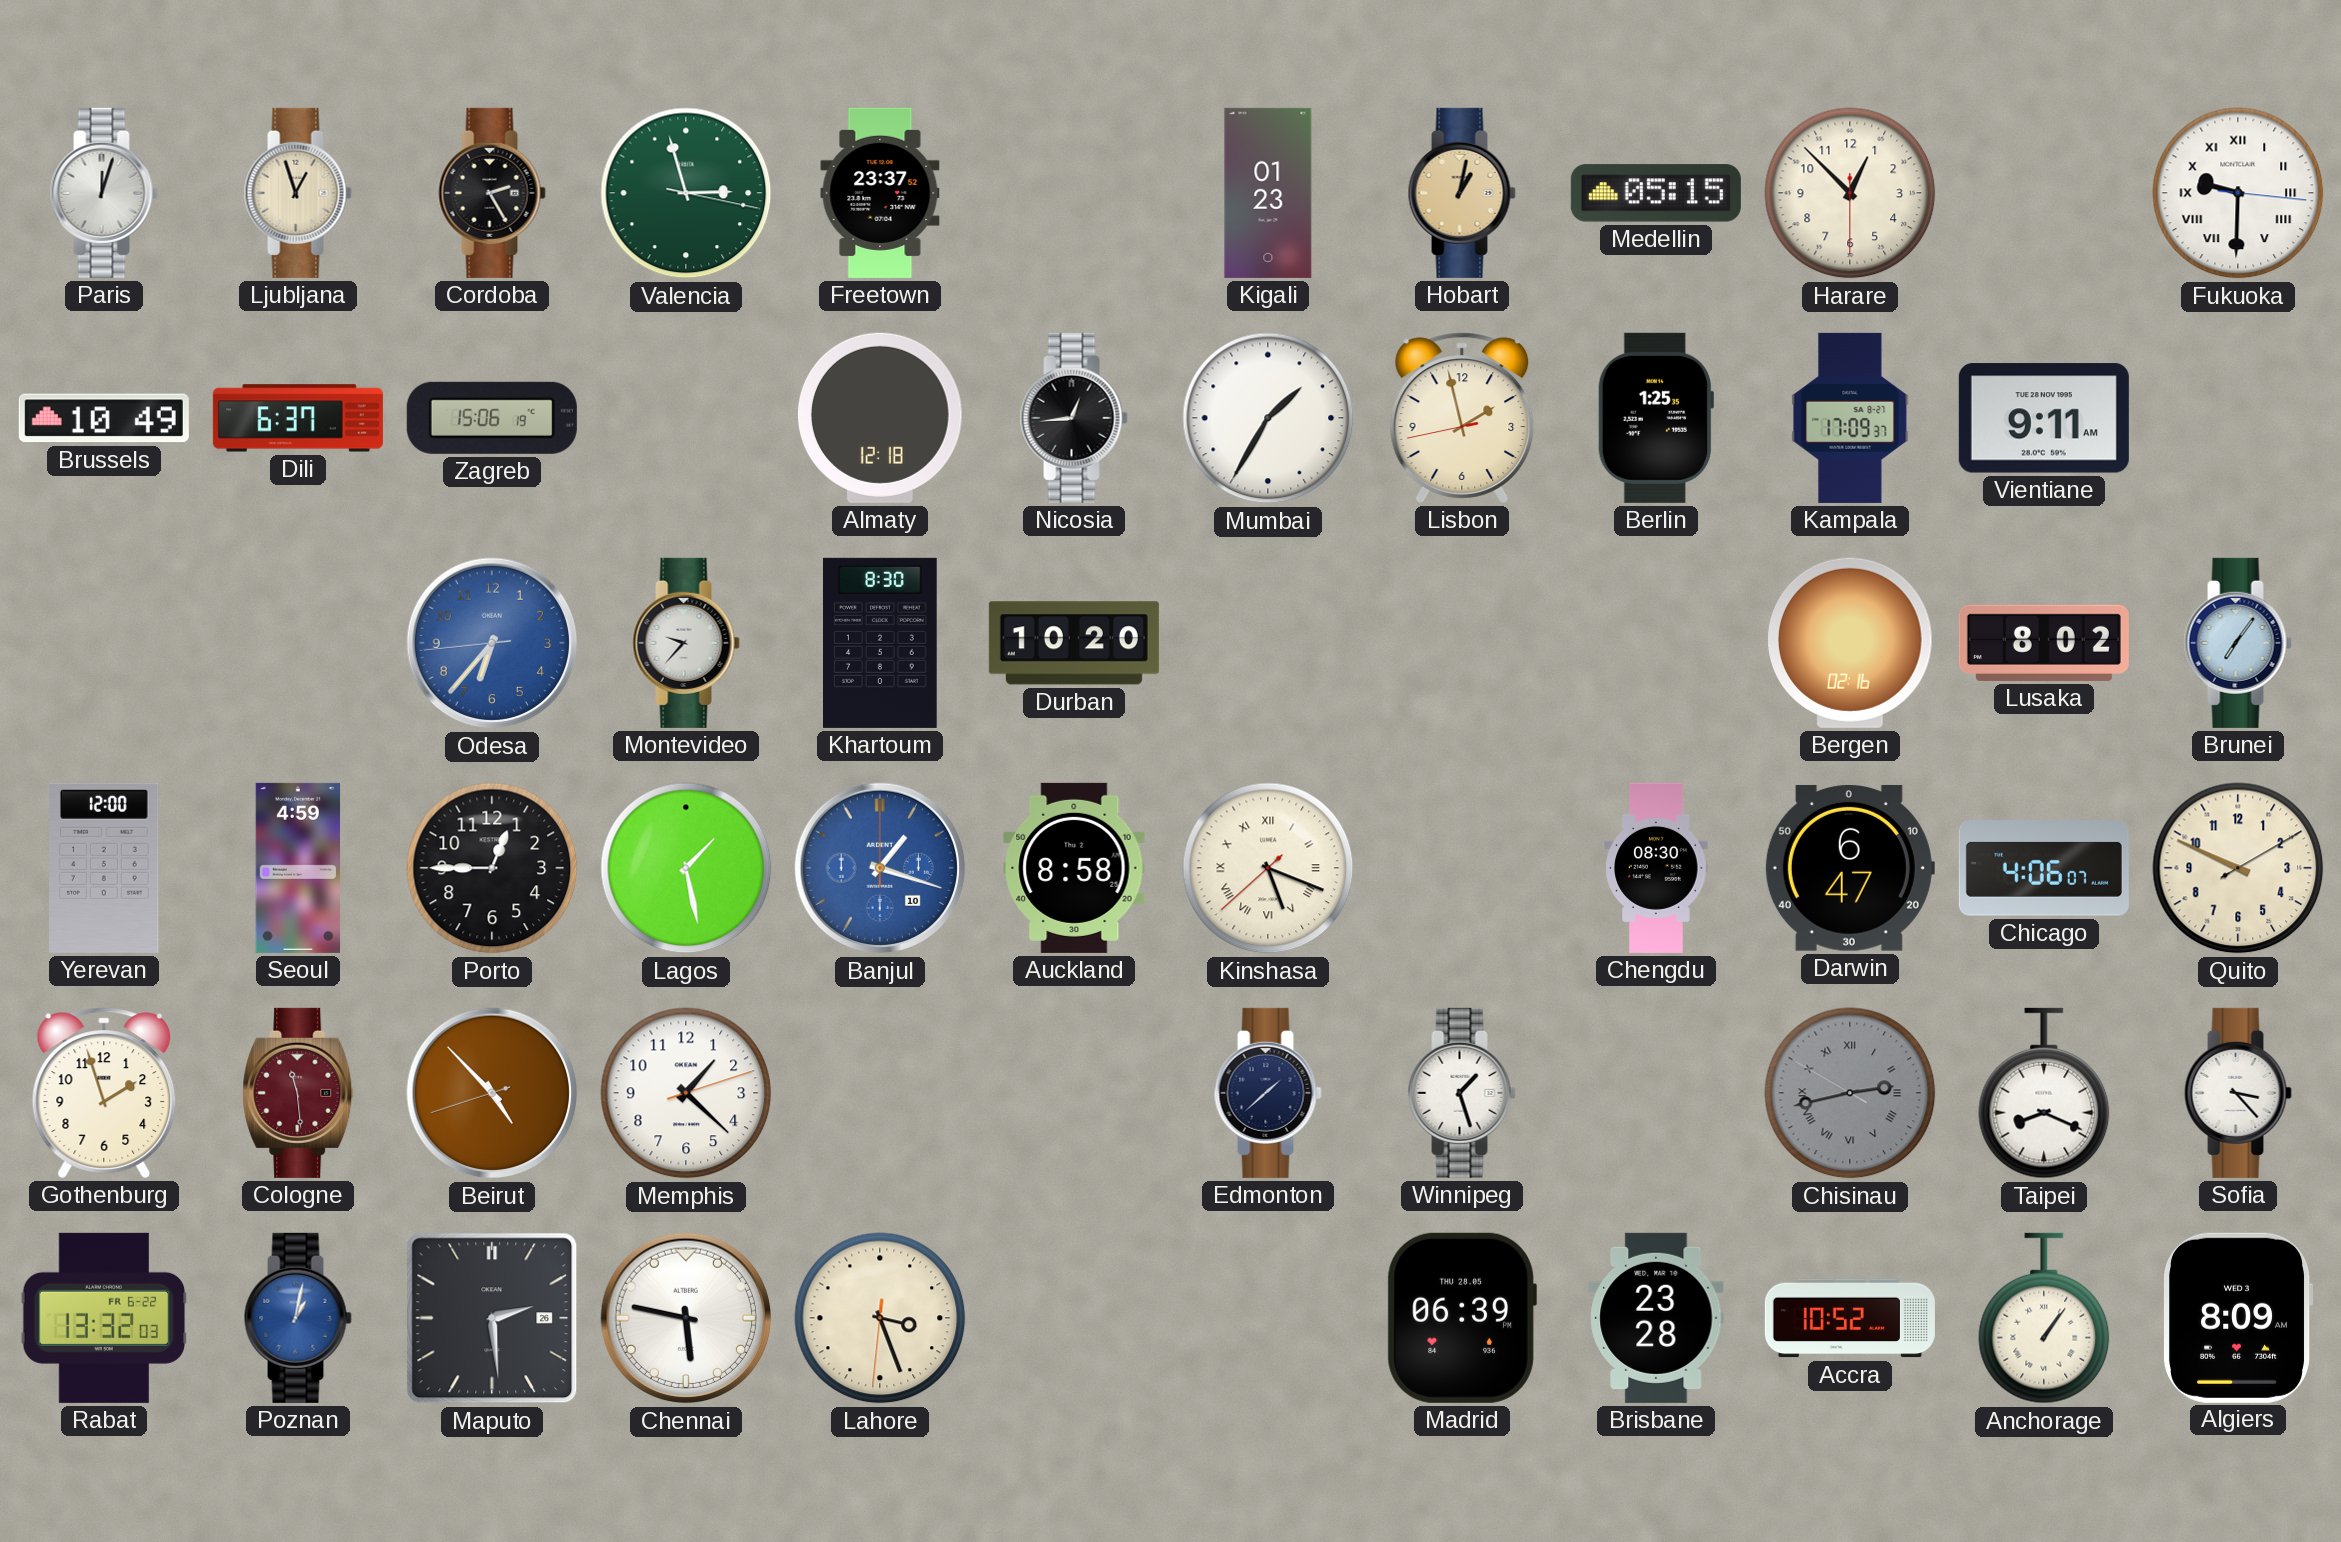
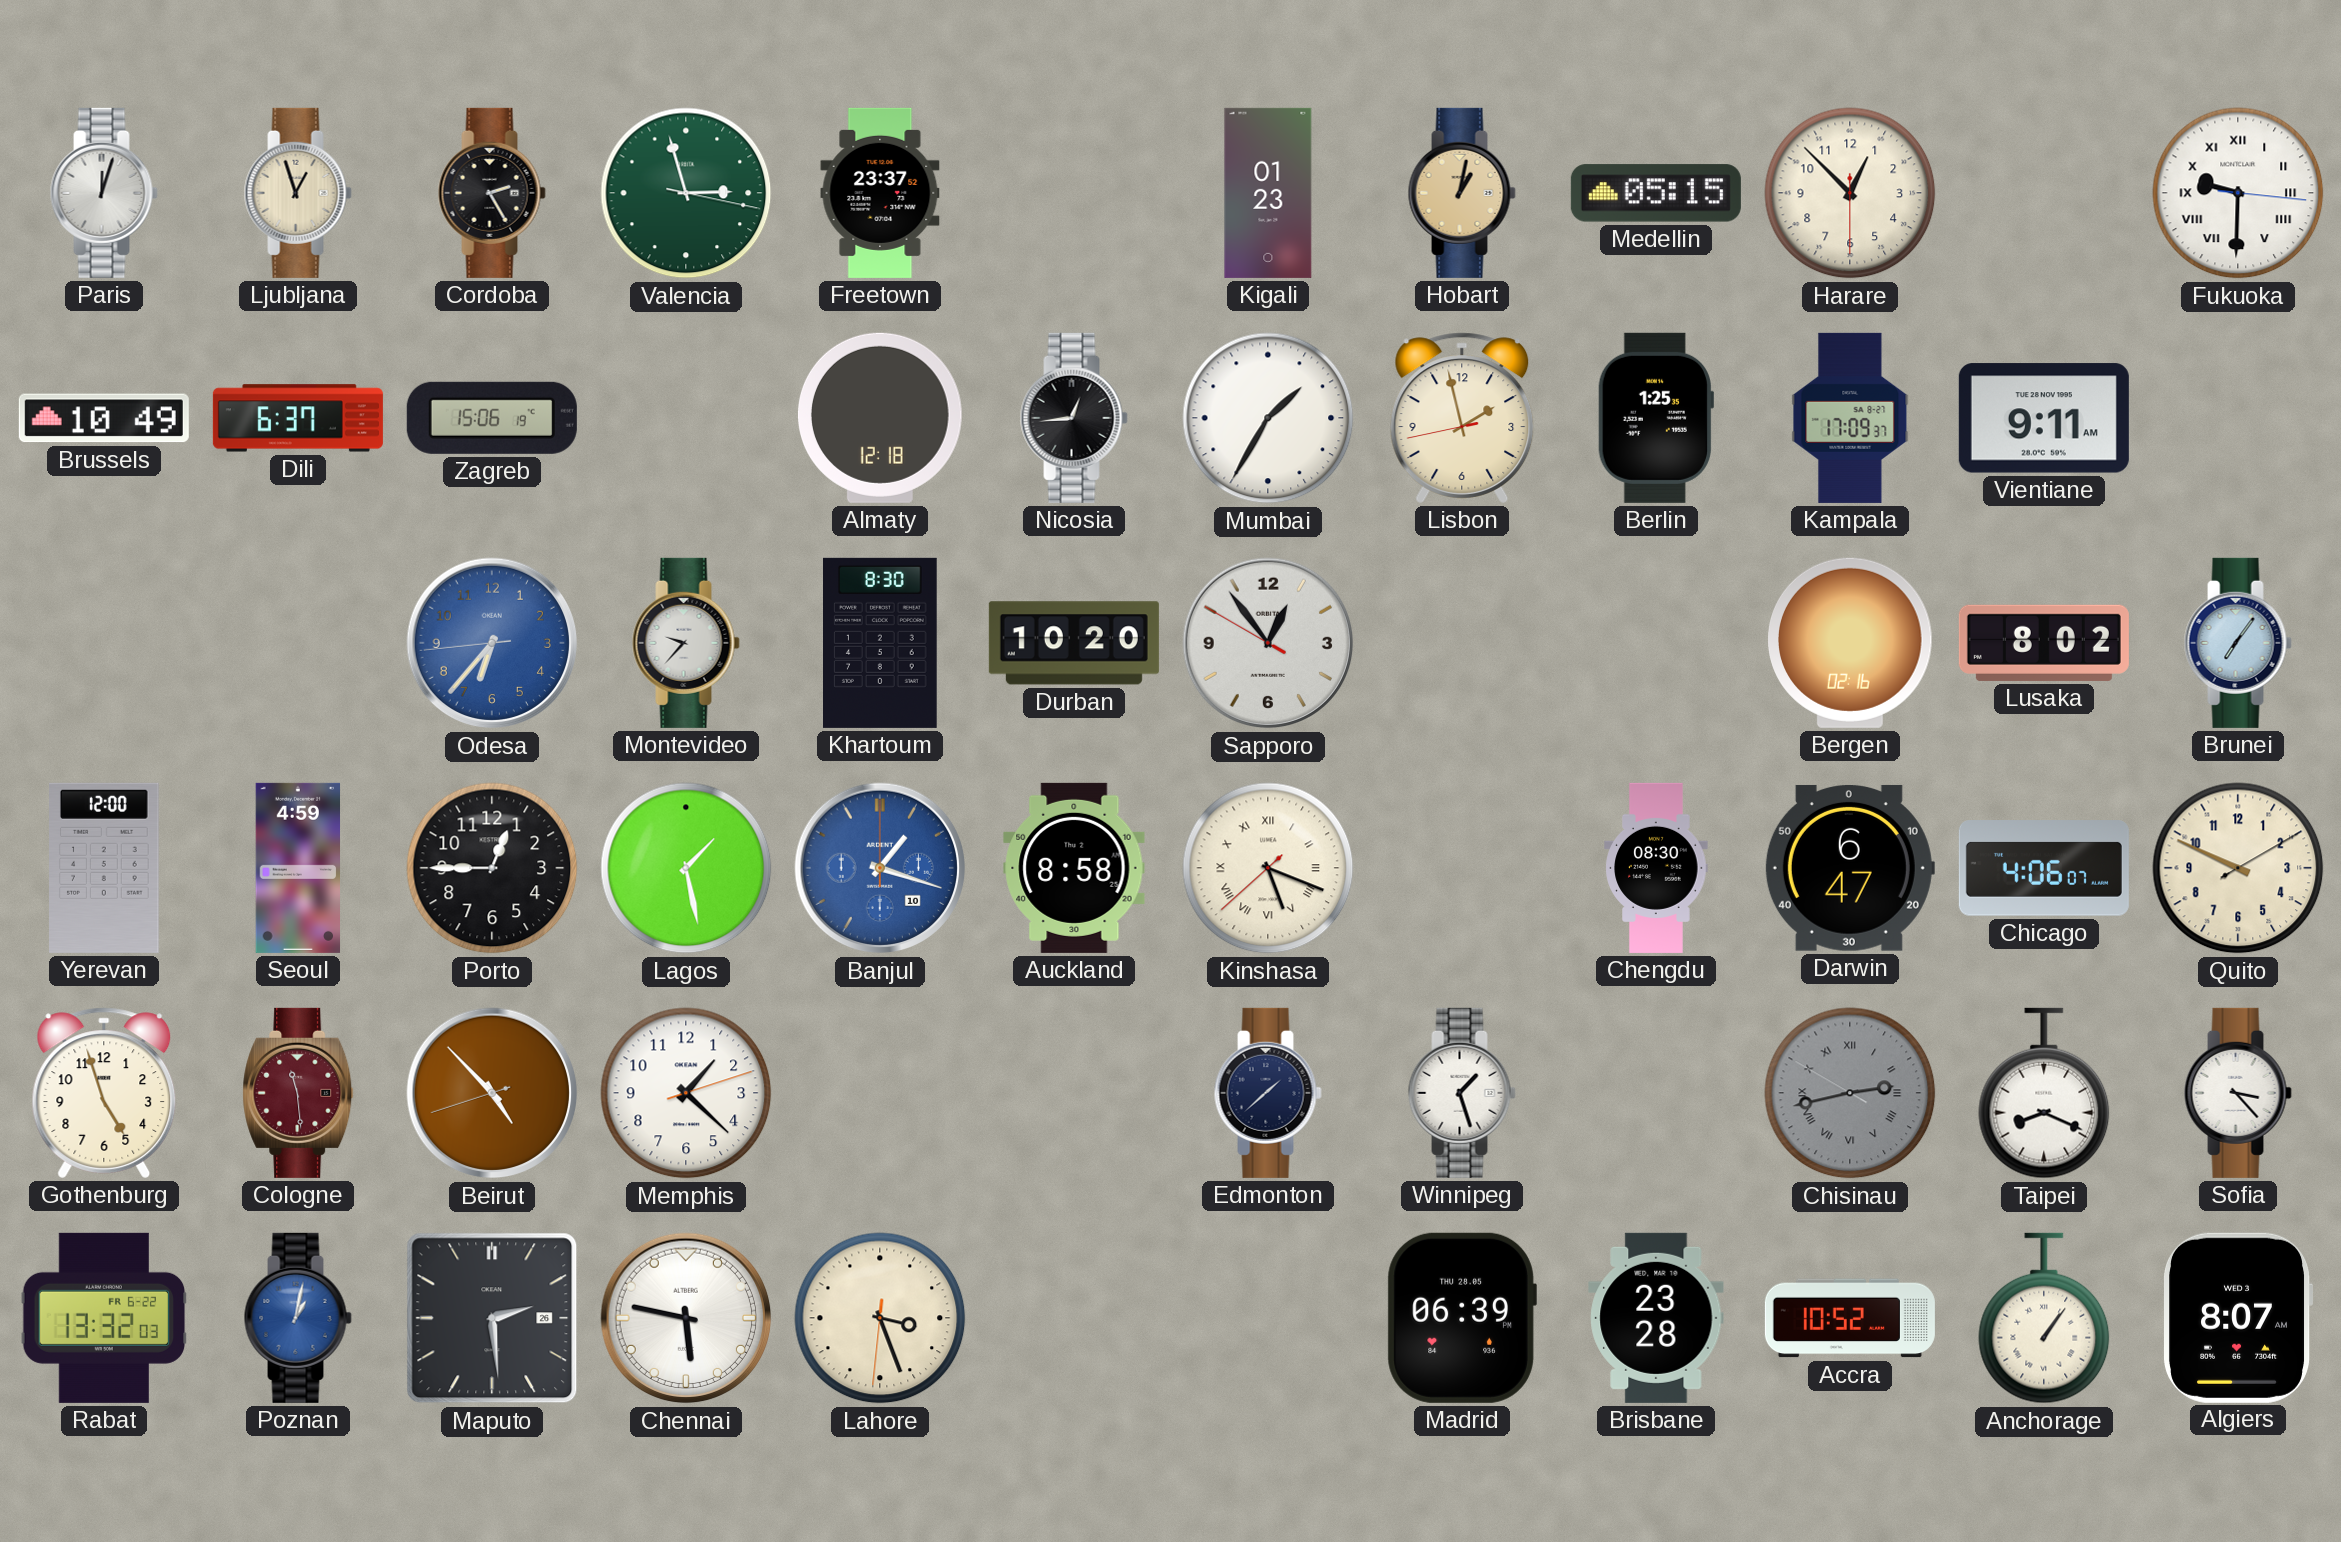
Sapporo: none -> 12:53 (1268, 643)
Gothenburg: 1:57 -> 4:57 (104, 1093)
Algiers: 8:09 -> 8:07 (2238, 1318)
